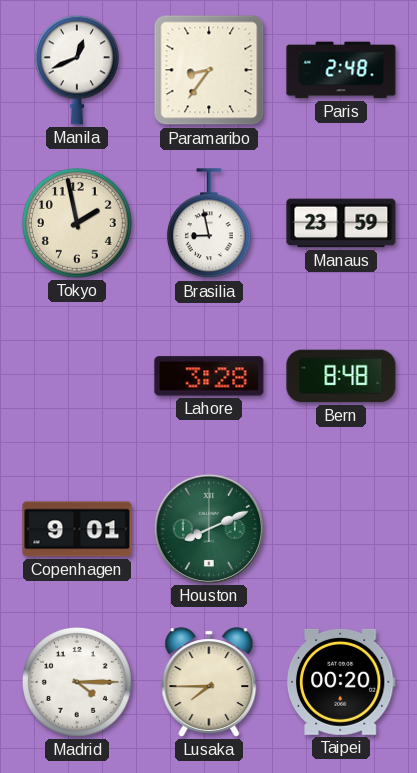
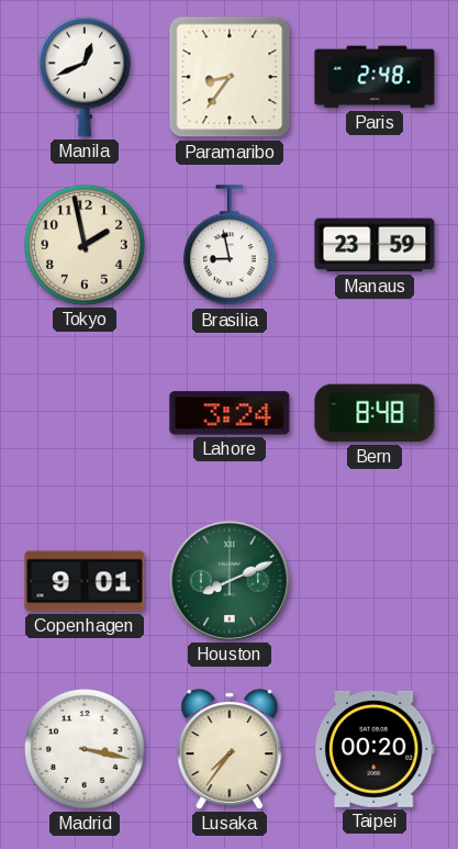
Lahore: 3:28 -> 3:24 (230, 413)
Madrid: 4:15 -> 3:17 (86, 750)
Lusaka: 7:45 -> 7:36 (230, 749)
